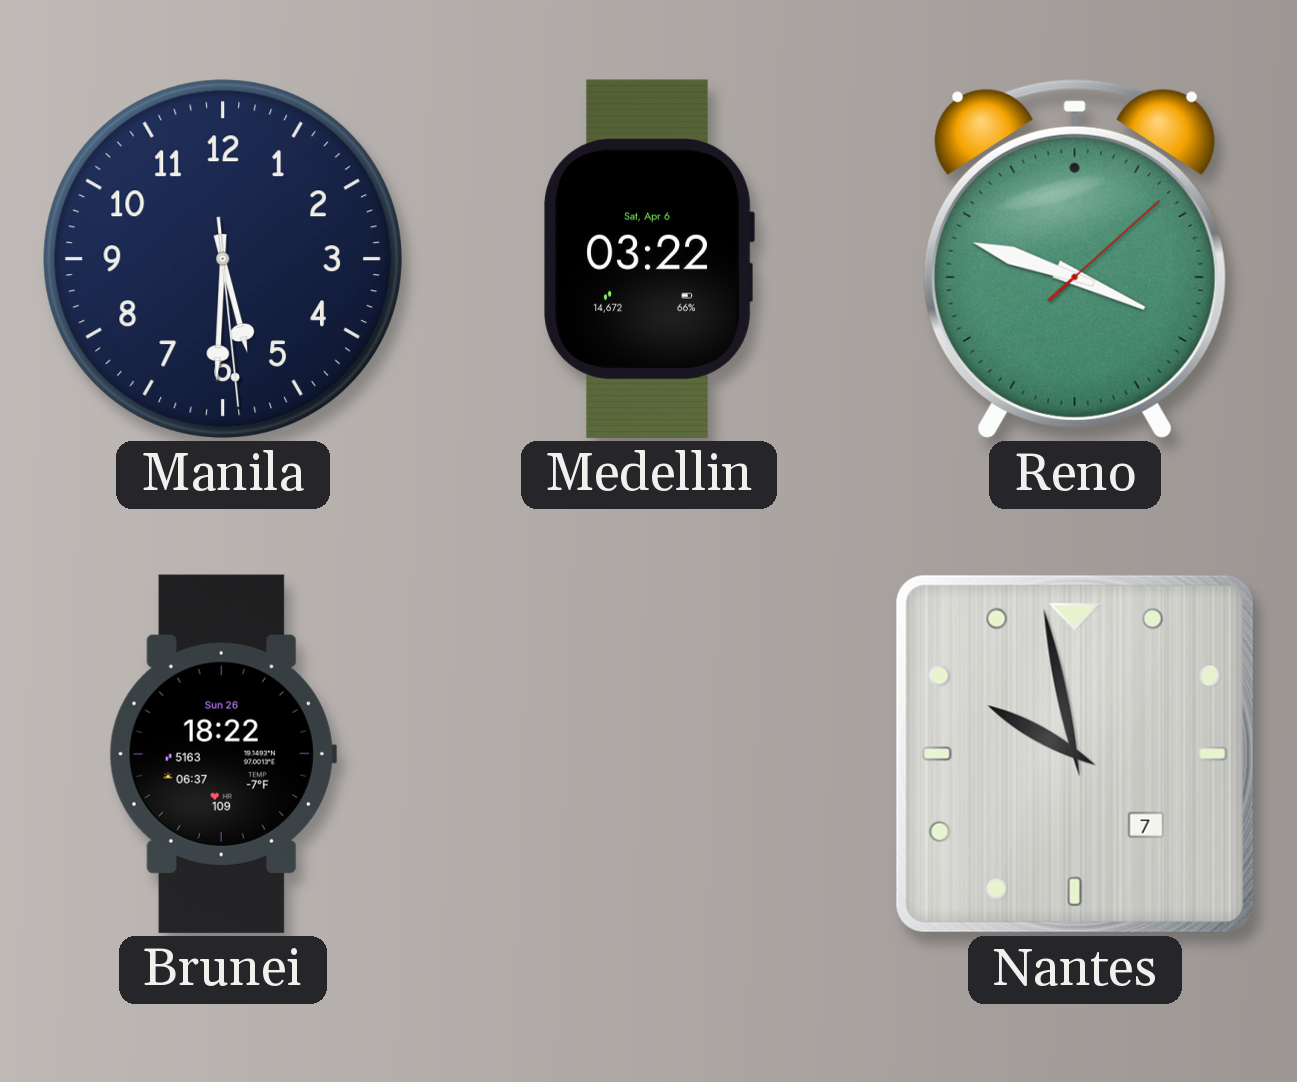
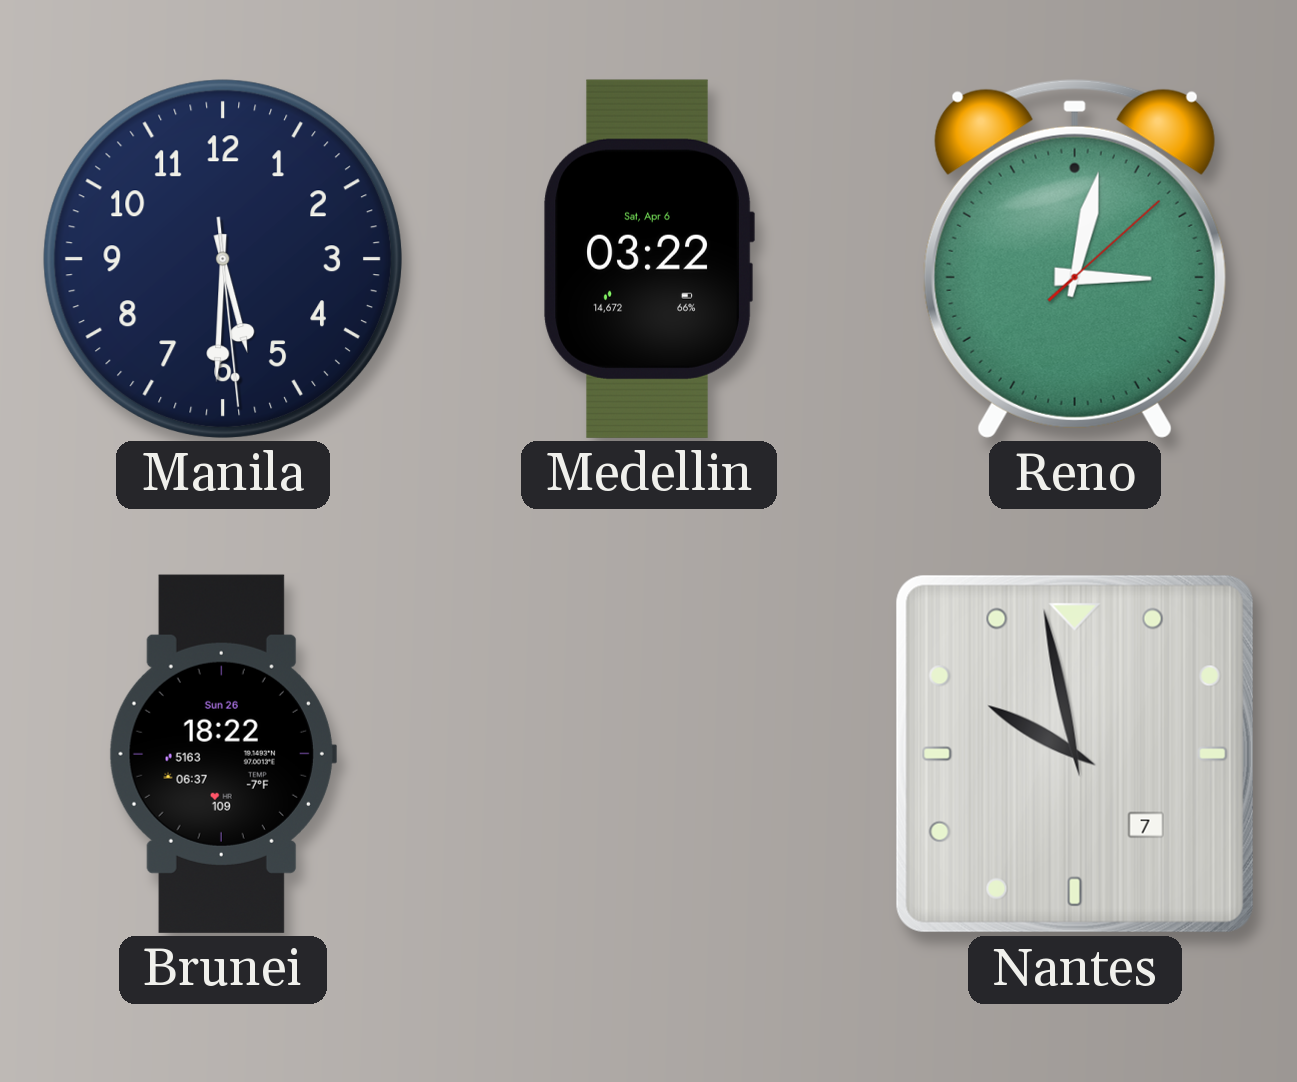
Reno: 3:48 -> 3:02 (1075, 258)
